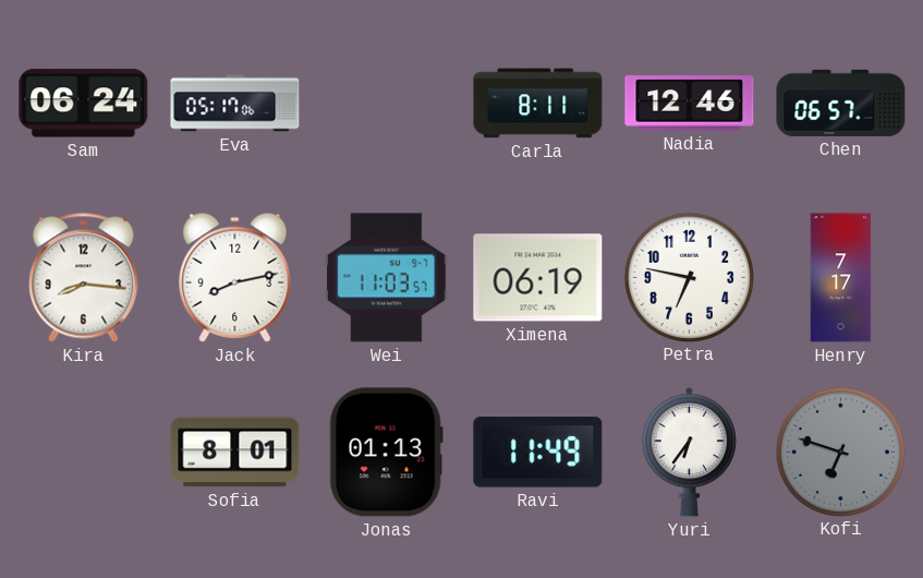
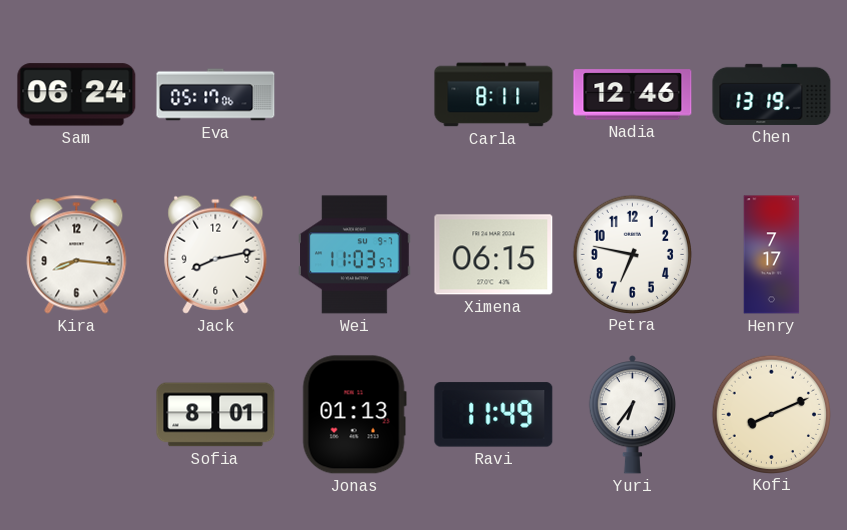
Chen: 06:57 -> 13:19 (772, 94)
Ximena: 06:19 -> 06:15 (494, 255)
Kofi: 6:48 -> 8:11 (771, 414)
Kofi dial: grey -> cream (771, 414)
